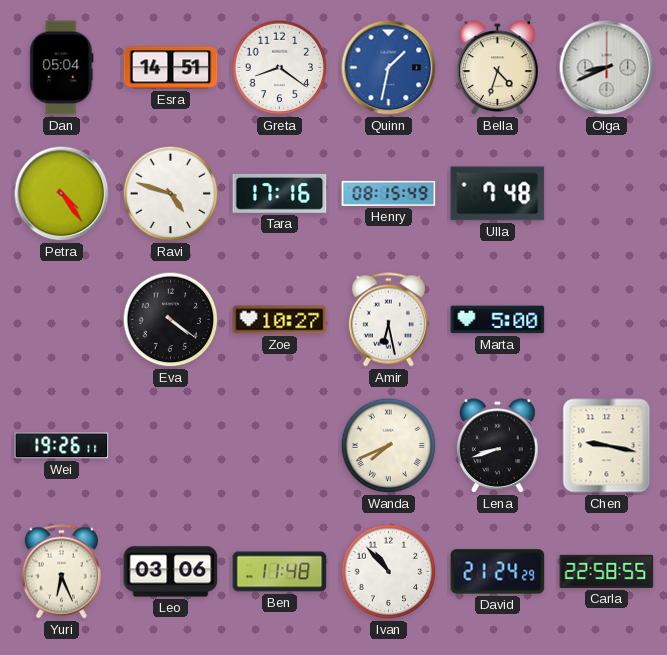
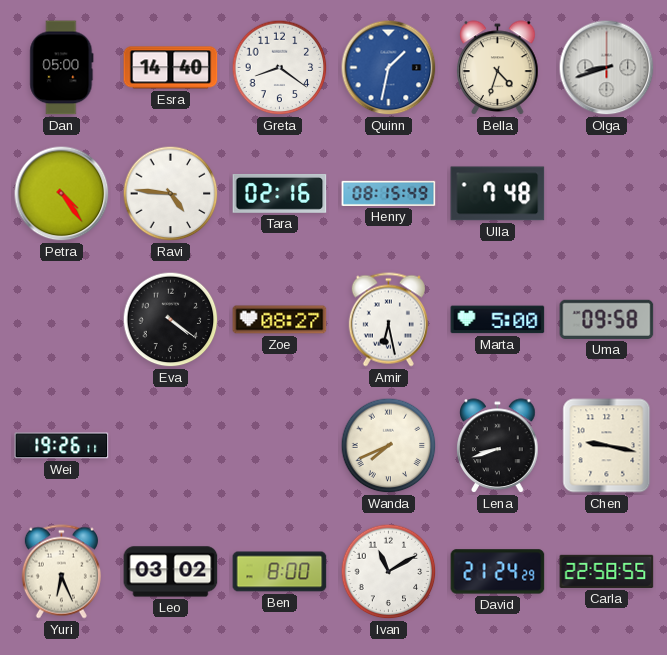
Dan: 05:04 -> 05:00 (62, 68)
Esra: 14:51 -> 14:40 (171, 68)
Olga: 8:41 -> 8:42 (607, 68)
Ravi: 4:48 -> 4:46 (171, 194)
Tara: 17:16 -> 02:16 (280, 193)
Zoe: 10:27 -> 08:27 (280, 320)
Uma: none -> 09:58 (607, 319)
Leo: 03:06 -> 03:02 (171, 572)
Ben: 11:48 -> 8:00 (280, 572)
Ivan: 10:53 -> 11:10 (389, 572)
